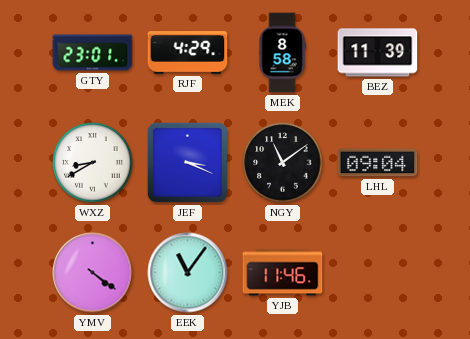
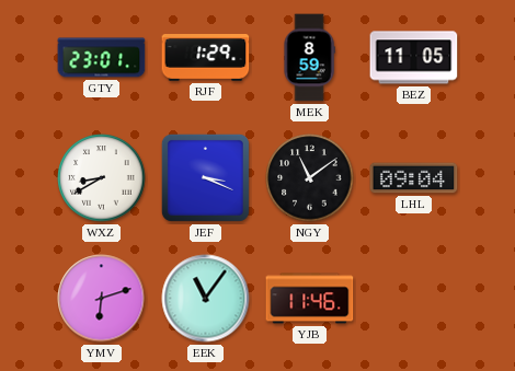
RJF: 4:29 -> 1:29 (206, 58)
MEK: 8:58 -> 8:59 (309, 58)
BEZ: 11:39 -> 11:05 (414, 58)
YMV: 4:21 -> 6:12 (102, 299)
